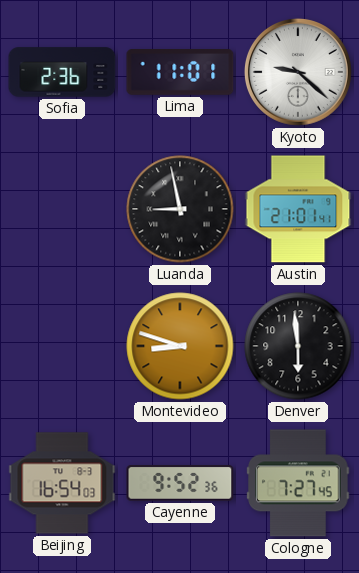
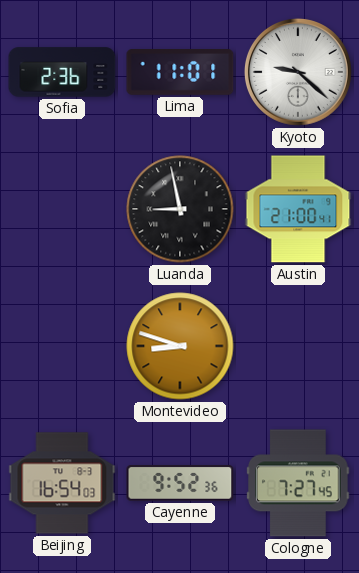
Austin: 21:01 -> 21:00 (298, 209)
Denver: 5:59 -> none (298, 346)
